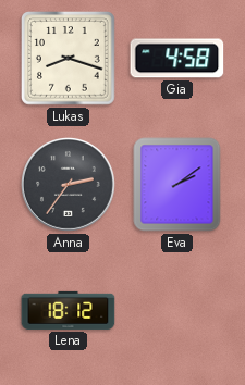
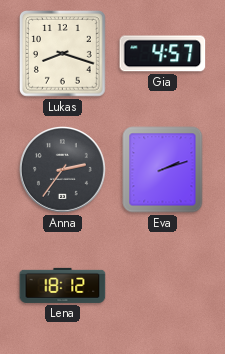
Gia: 4:58 -> 4:57 (163, 54)
Eva: 2:09 -> 2:12 (163, 170)
